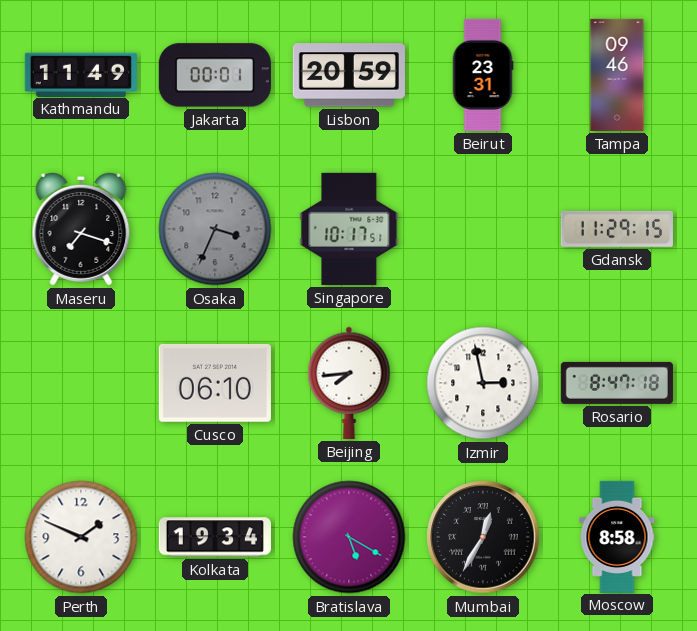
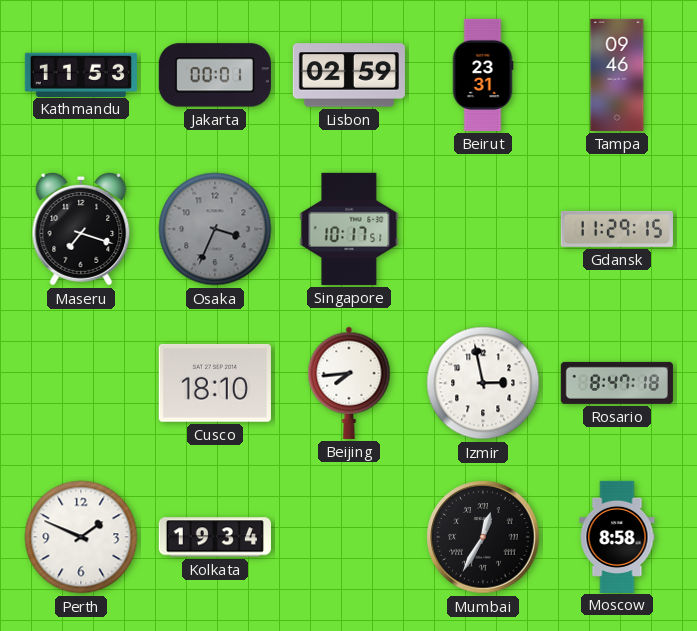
Kathmandu: 11:49 -> 11:53 (81, 74)
Lisbon: 20:59 -> 02:59 (349, 75)
Cusco: 06:10 -> 18:10 (215, 383)
Bratislava: 5:20 -> none (349, 537)
